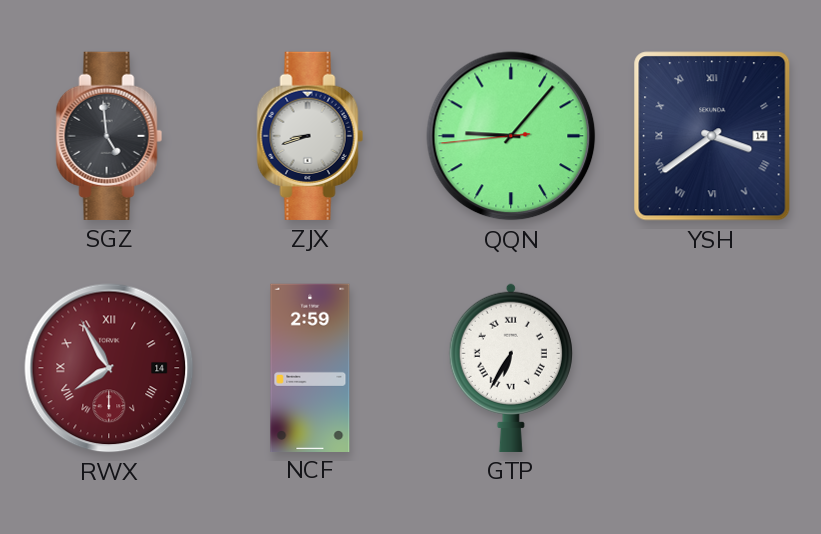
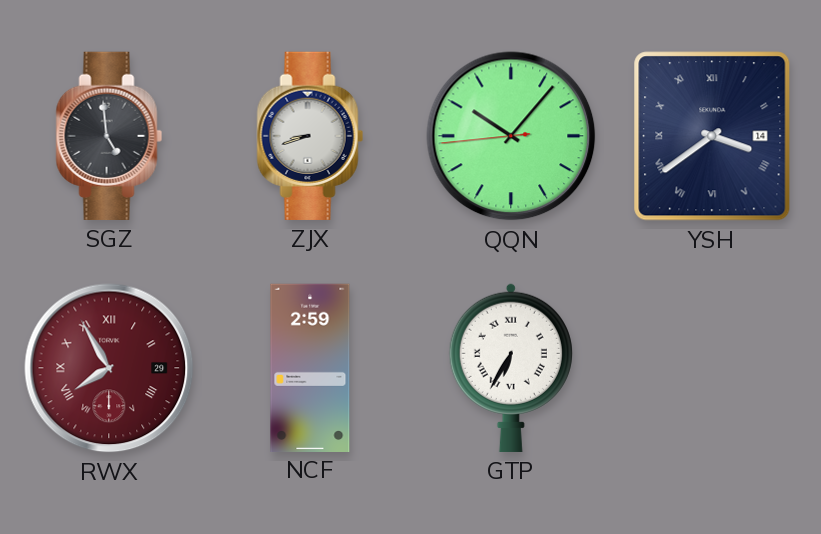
QQN: 9:06 -> 10:06 (511, 136)
RWX date: 14 -> 29 (109, 368)
